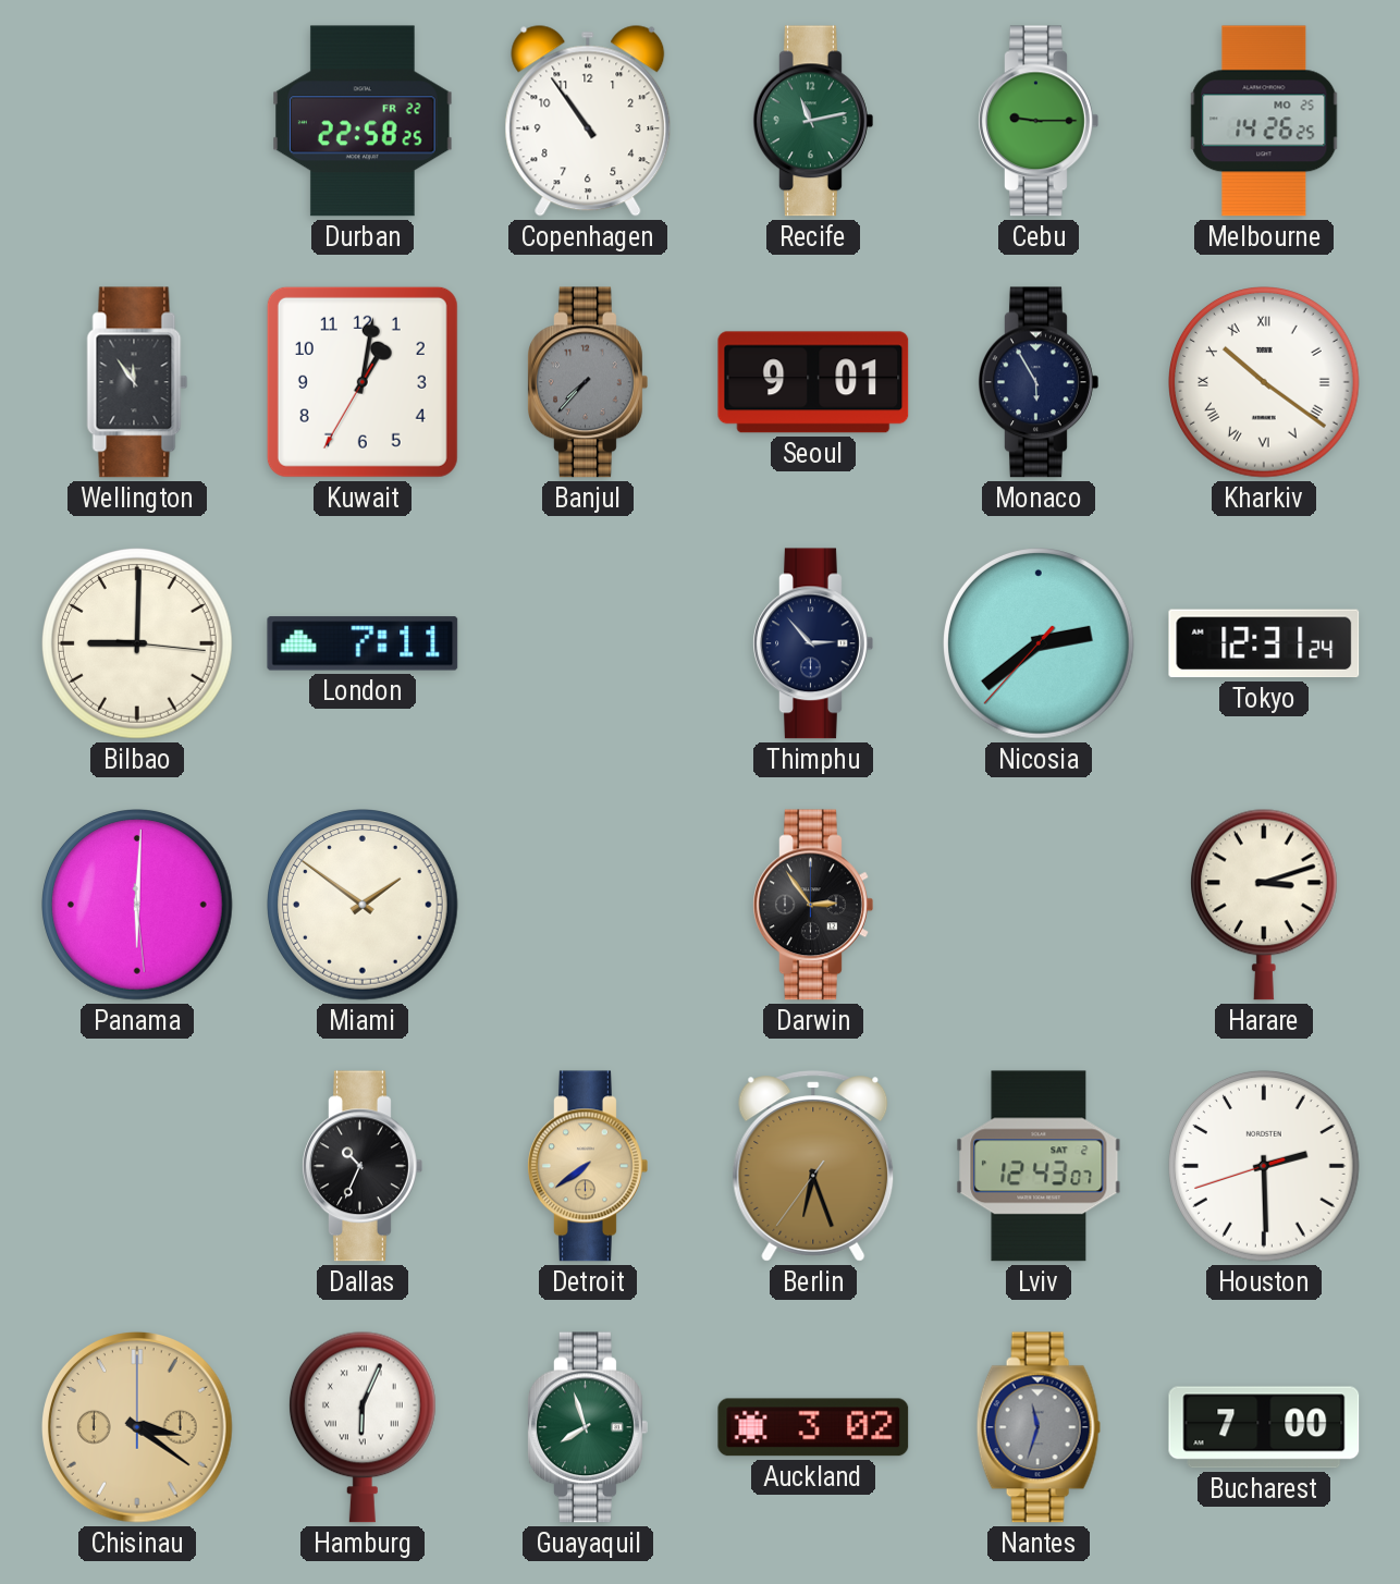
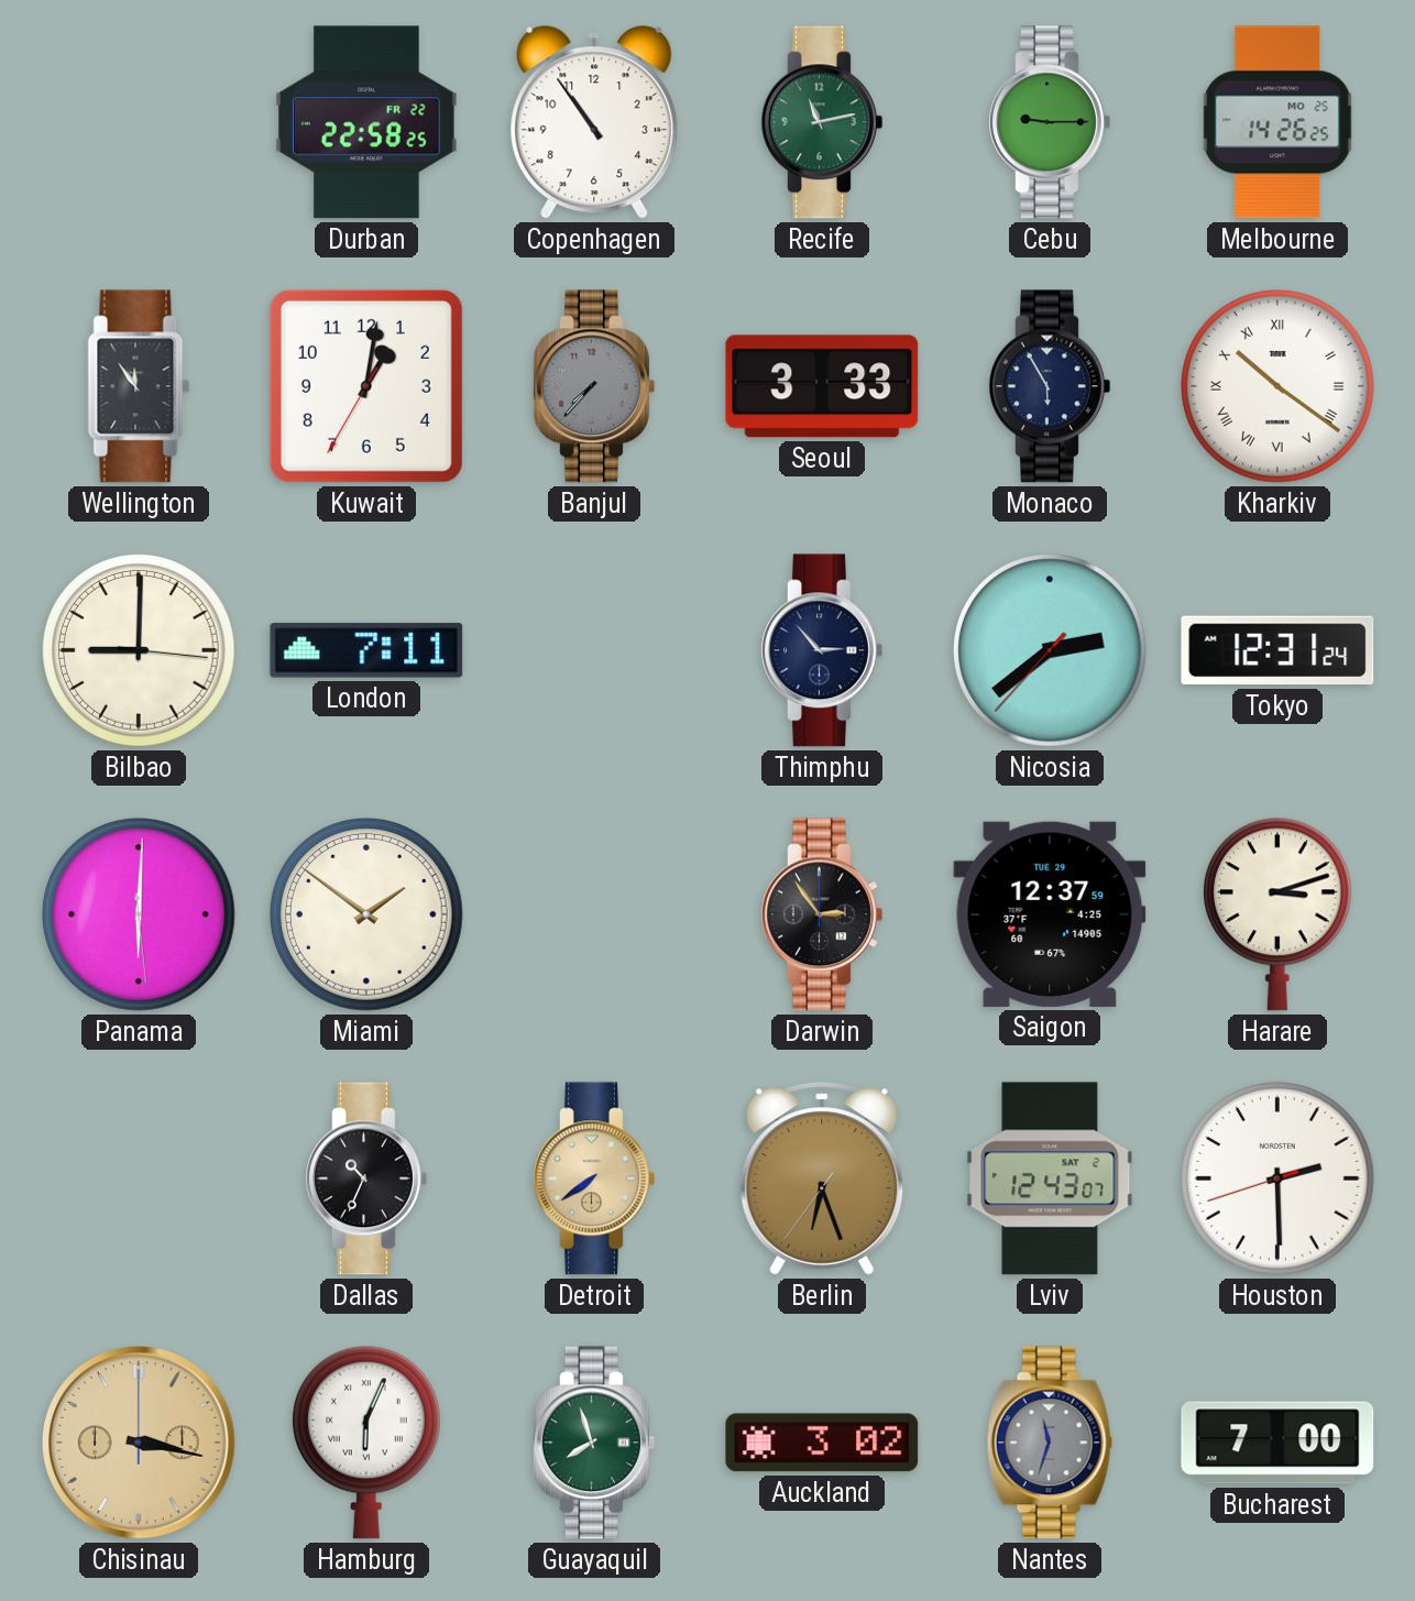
Seoul: 9:01 -> 3:33 (822, 386)
Saigon: none -> 12:37 (1050, 914)
Chisinau: 3:21 -> 3:17 (139, 1443)
